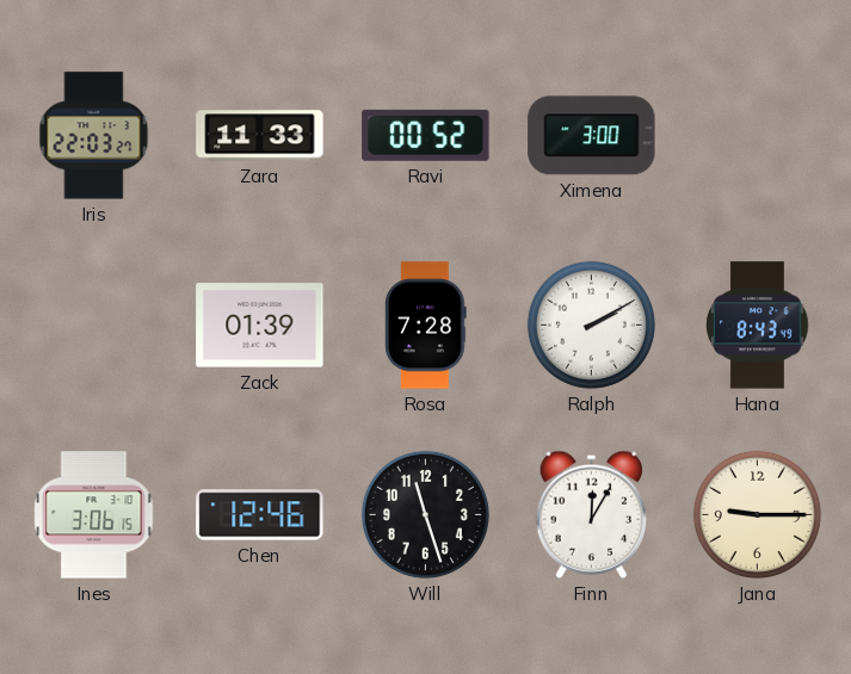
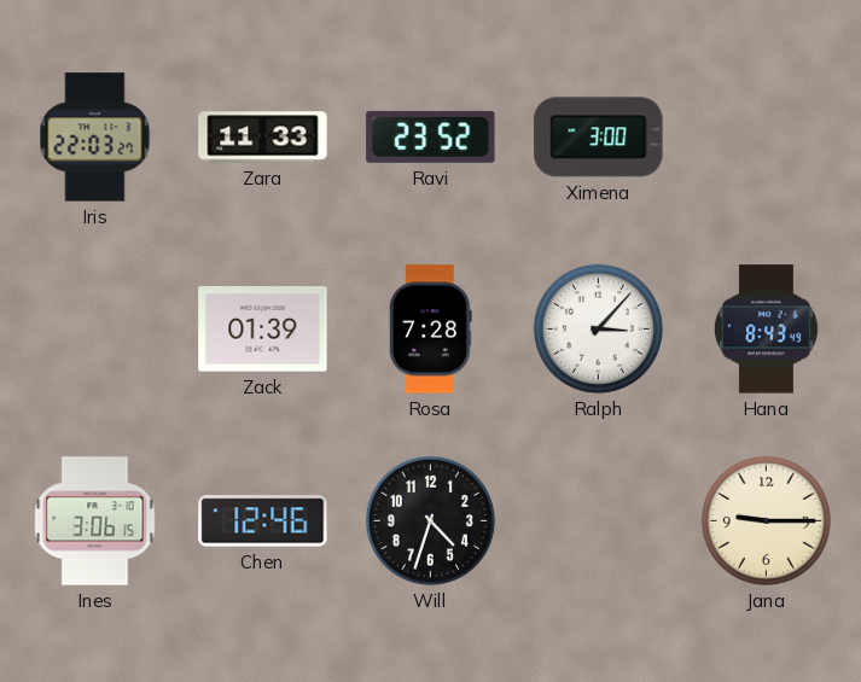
Ravi: 00:52 -> 23:52 (431, 136)
Ralph: 2:10 -> 3:07 (598, 328)
Will: 11:27 -> 4:33 (430, 520)
Finn: 12:05 -> none (591, 514)
